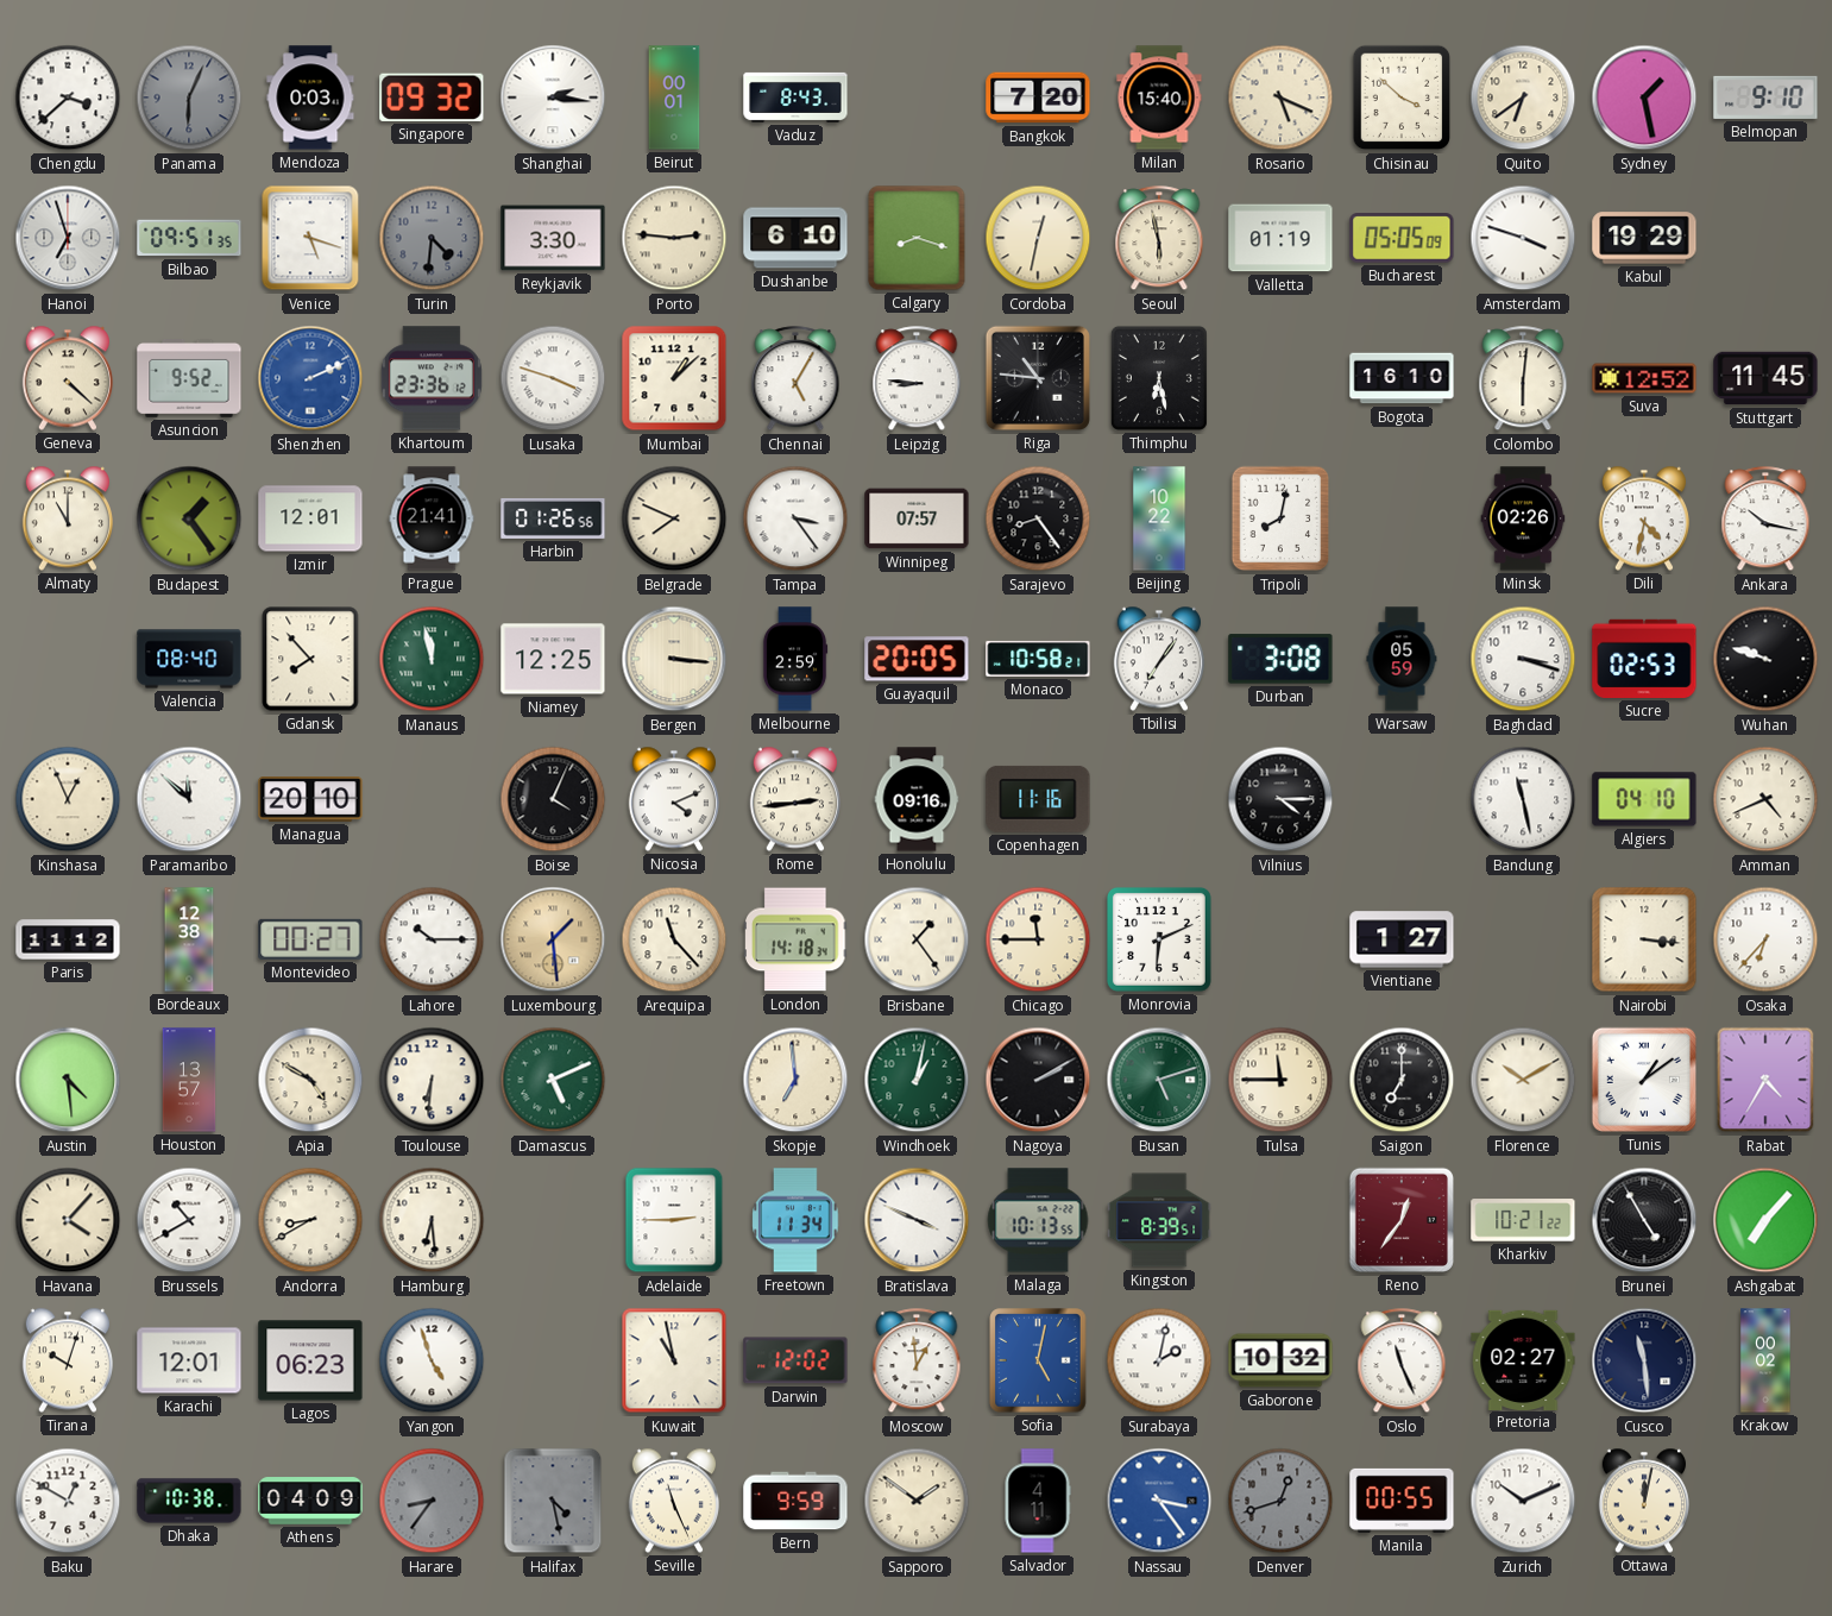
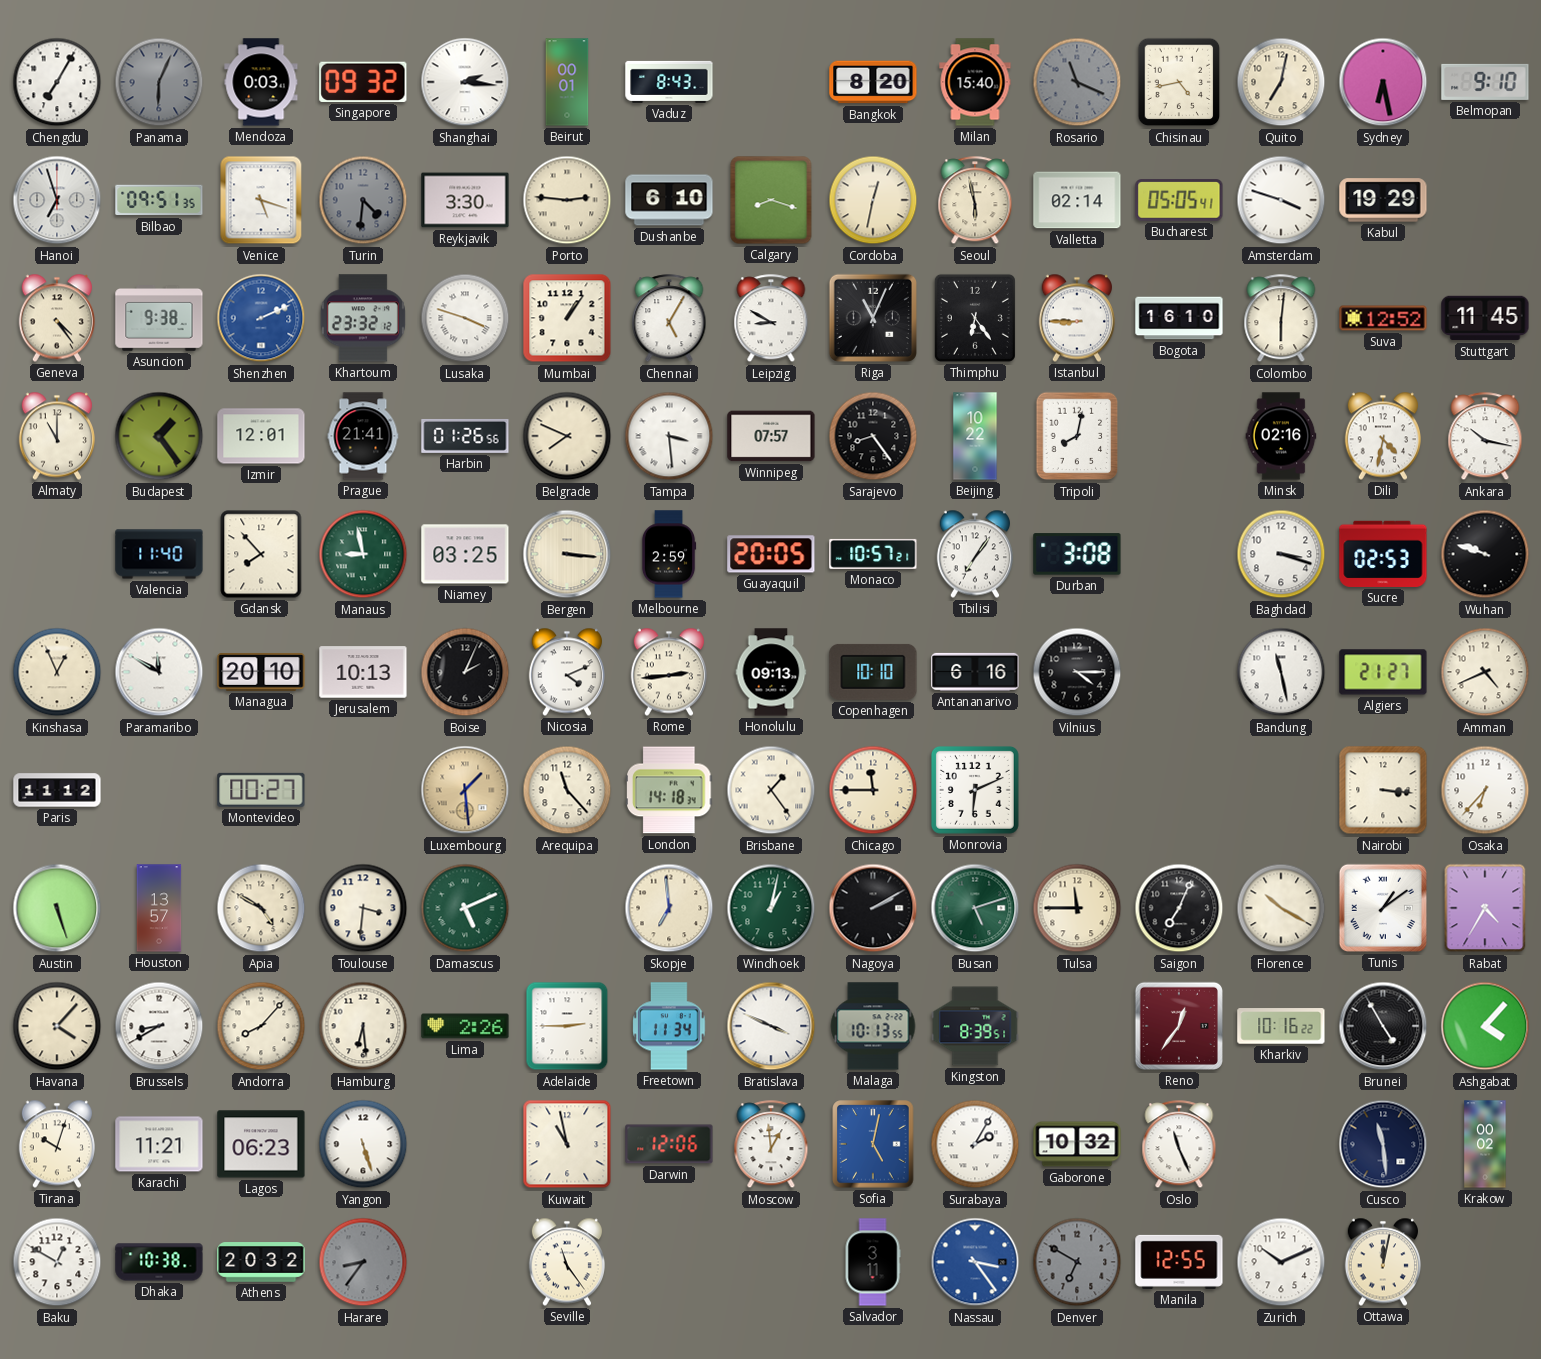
Chengdu: 3:38 -> 7:05 (57, 82)
Bangkok: 7:20 -> 8:20 (873, 82)
Rosario: 5:19 -> 11:19 (1077, 82)
Rosario dial: cream -> grey (1077, 82)
Chisinau: 3:52 -> 4:43 (1179, 82)
Quito: 6:39 -> 7:02 (1281, 82)
Sydney: 1:28 -> 6:28 (1383, 82)
Valletta: 01:19 -> 02:14 (1077, 200)
Bucharest: 05:05:09 -> 05:05:41 (1179, 200)
Geneva: 4:22 -> 4:24 (56, 318)
Asuncion: 9:52 -> 9:38 (159, 319)
Khartoum: 23:36 -> 23:32 (363, 318)
Mumbai: 1:08 -> 1:06 (567, 318)
Leipzig: 8:46 -> 8:50 (771, 319)
Riga: 10:46 -> 11:04 (873, 318)
Thimphu: 6:28 -> 6:24 (975, 318)
Istanbul: none -> 8:45 (1076, 318)
Tampa: 3:24 -> 3:29 (669, 436)
Minsk: 02:26 -> 02:16 (1281, 436)
Valencia: 08:40 -> 11:40 (159, 554)
Manaus: 11:58 -> 8:58 (363, 554)
Niamey: 12:25 -> 03:25 (465, 554)
Monaco: 10:58 -> 10:57 (873, 554)
Warsaw: 05:59 -> none (1402, 659)
Paramaribo: 11:52 -> 11:50 (159, 672)
Jerusalem: none -> 10:13 (363, 672)
Boise: 4:04 -> 2:04 (465, 672)
Honolulu: 09:16 -> 09:13 (771, 672)
Copenhagen: 11:16 -> 10:10 (873, 672)
Antananarivo: none -> 6:16 (975, 672)
Algiers: 04:10 -> 21:27 (1383, 672)
Bordeaux: 12:38 -> none (189, 939)
Lahore: 10:15 -> none (432, 939)
Vientiane: 1:27 -> none (1402, 939)
Austin: 4:29 -> 5:27 (57, 908)
Toulouse: 6:31 -> 3:31 (363, 908)
Saigon: 7:00 -> 7:04 (1179, 908)
Florence: 10:10 -> 10:20 (1281, 908)
Brussels: 10:40 -> 8:40 (159, 1026)
Andorra: 8:40 -> 8:07 (261, 1026)
Lima: none -> 2:26 (465, 1026)
Kharkiv: 10:21 -> 10:16 (1281, 1026)
Ashgabat: 7:07 -> 4:07 (1485, 1026)
Karachi: 12:01 -> 11:21 (159, 1144)
Yangon: 4:57 -> 5:27 (363, 1144)
Darwin: 12:02 -> 12:06 (669, 1144)
Surabaya: 2:02 -> 2:05 (975, 1144)
Pretoria: 02:27 -> none (1523, 1359)
Athens: 04:09 -> 20:32 (261, 1262)
Halifax: 4:28 -> none (553, 1501)
Seville: 11:26 -> 11:24 (566, 1262)
Bern: 9:59 -> none (795, 1501)
Sapporo: 1:51 -> none (917, 1501)
Salvador: 4:11 -> 3:11 (873, 1262)
Denver: 12:42 -> 6:50 (1077, 1262)
Manila: 00:55 -> 12:55 (1179, 1262)
